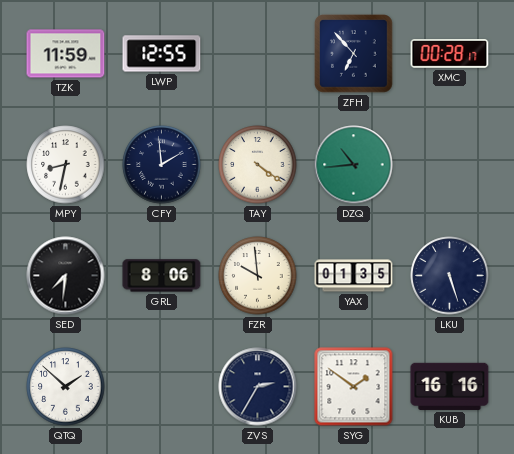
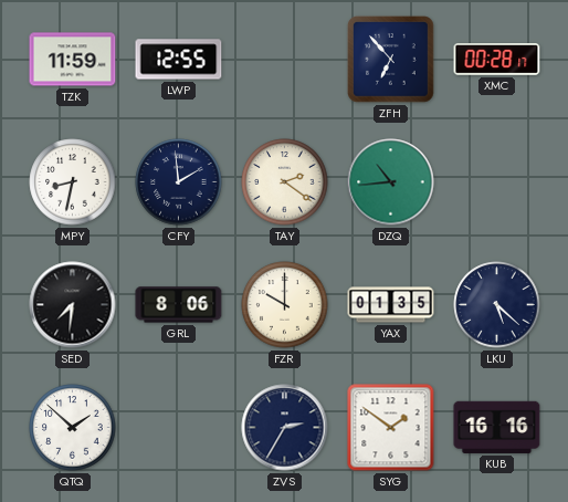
TAY: 4:21 -> 2:21 (285, 182)
FZR: 9:59 -> 10:00 (285, 305)
LKU: 5:27 -> 5:22 (497, 305)
